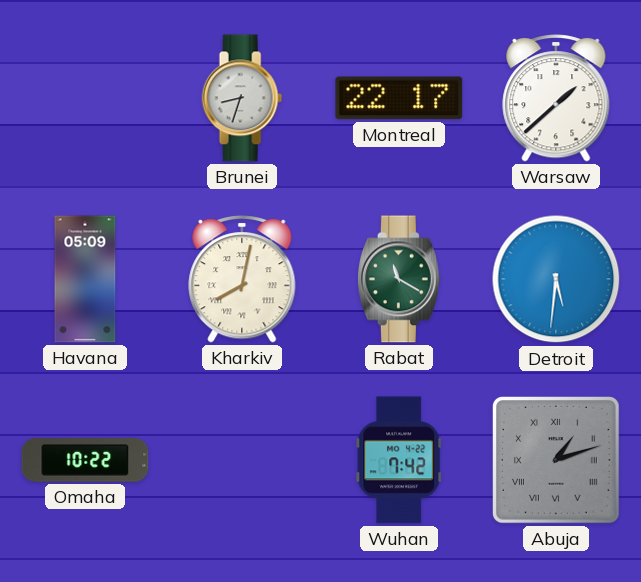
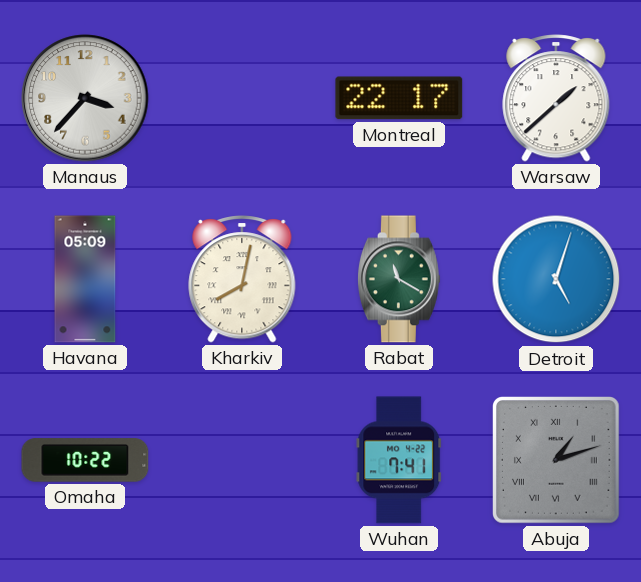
Manaus: none -> 3:37 (85, 98)
Brunei: 8:33 -> none (242, 98)
Detroit: 5:31 -> 5:03 (556, 279)
Wuhan: 7:42 -> 7:41 (399, 460)
